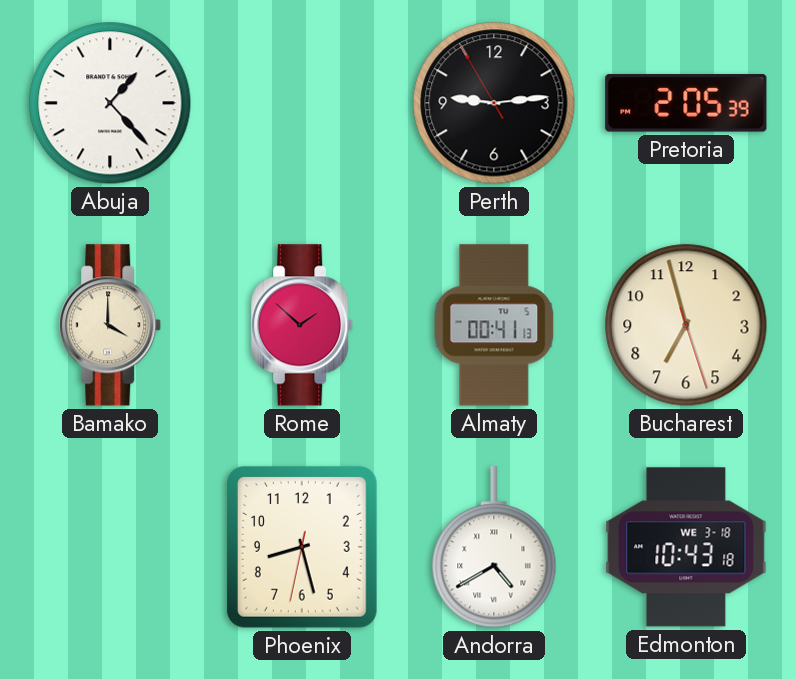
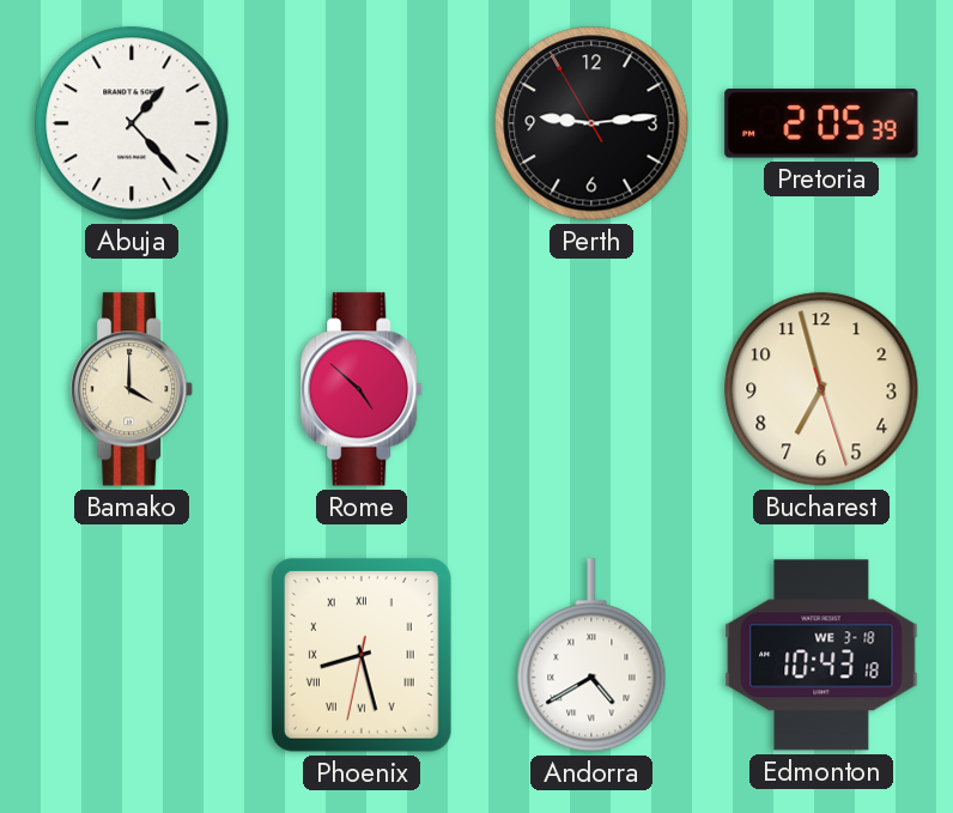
Rome: 1:52 -> 4:52 (363, 389)
Almaty: 00:41 -> none (494, 325)
Phoenix numerals: Arabic -> Roman (363, 656)
